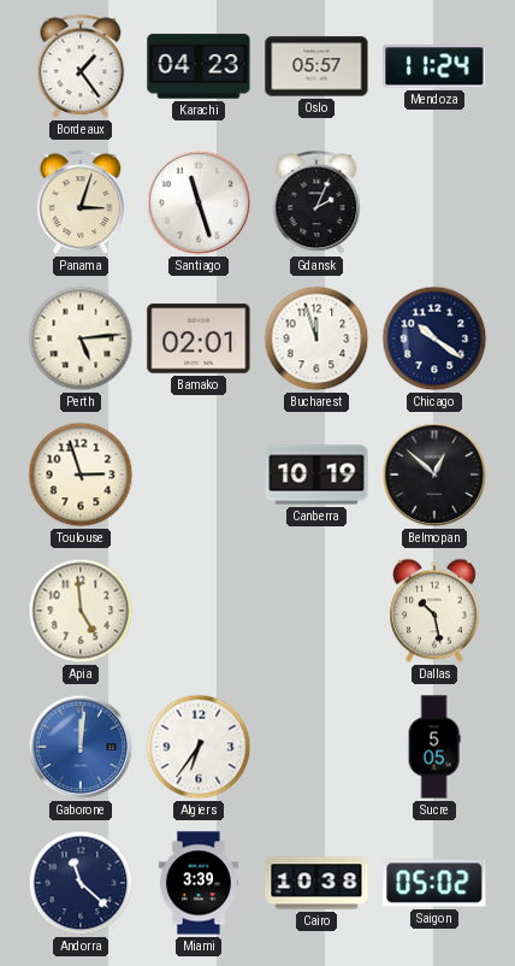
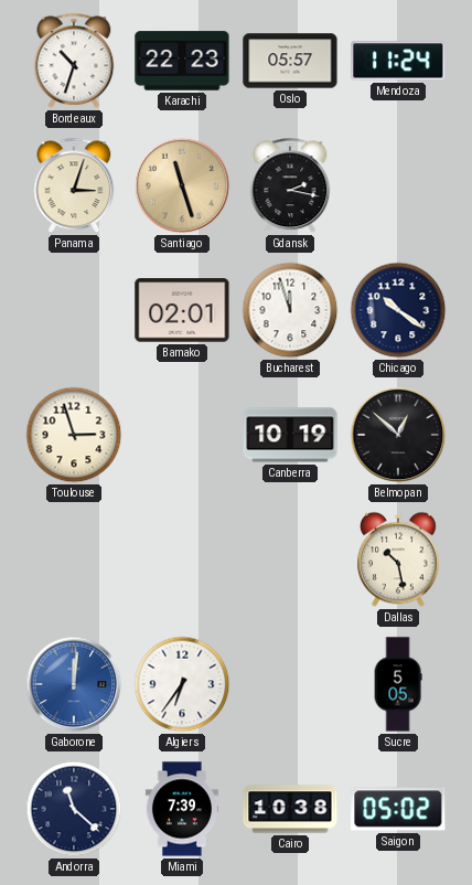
Bordeaux: 1:24 -> 10:33 (74, 61)
Karachi: 04:23 -> 22:23 (182, 61)
Santiago dial: white -> champagne (182, 185)
Gdansk: 2:04 -> 2:17 (290, 185)
Perth: 5:14 -> none (81, 338)
Apia: 4:59 -> none (81, 611)
Miami: 3:39 -> 7:39 (182, 809)
